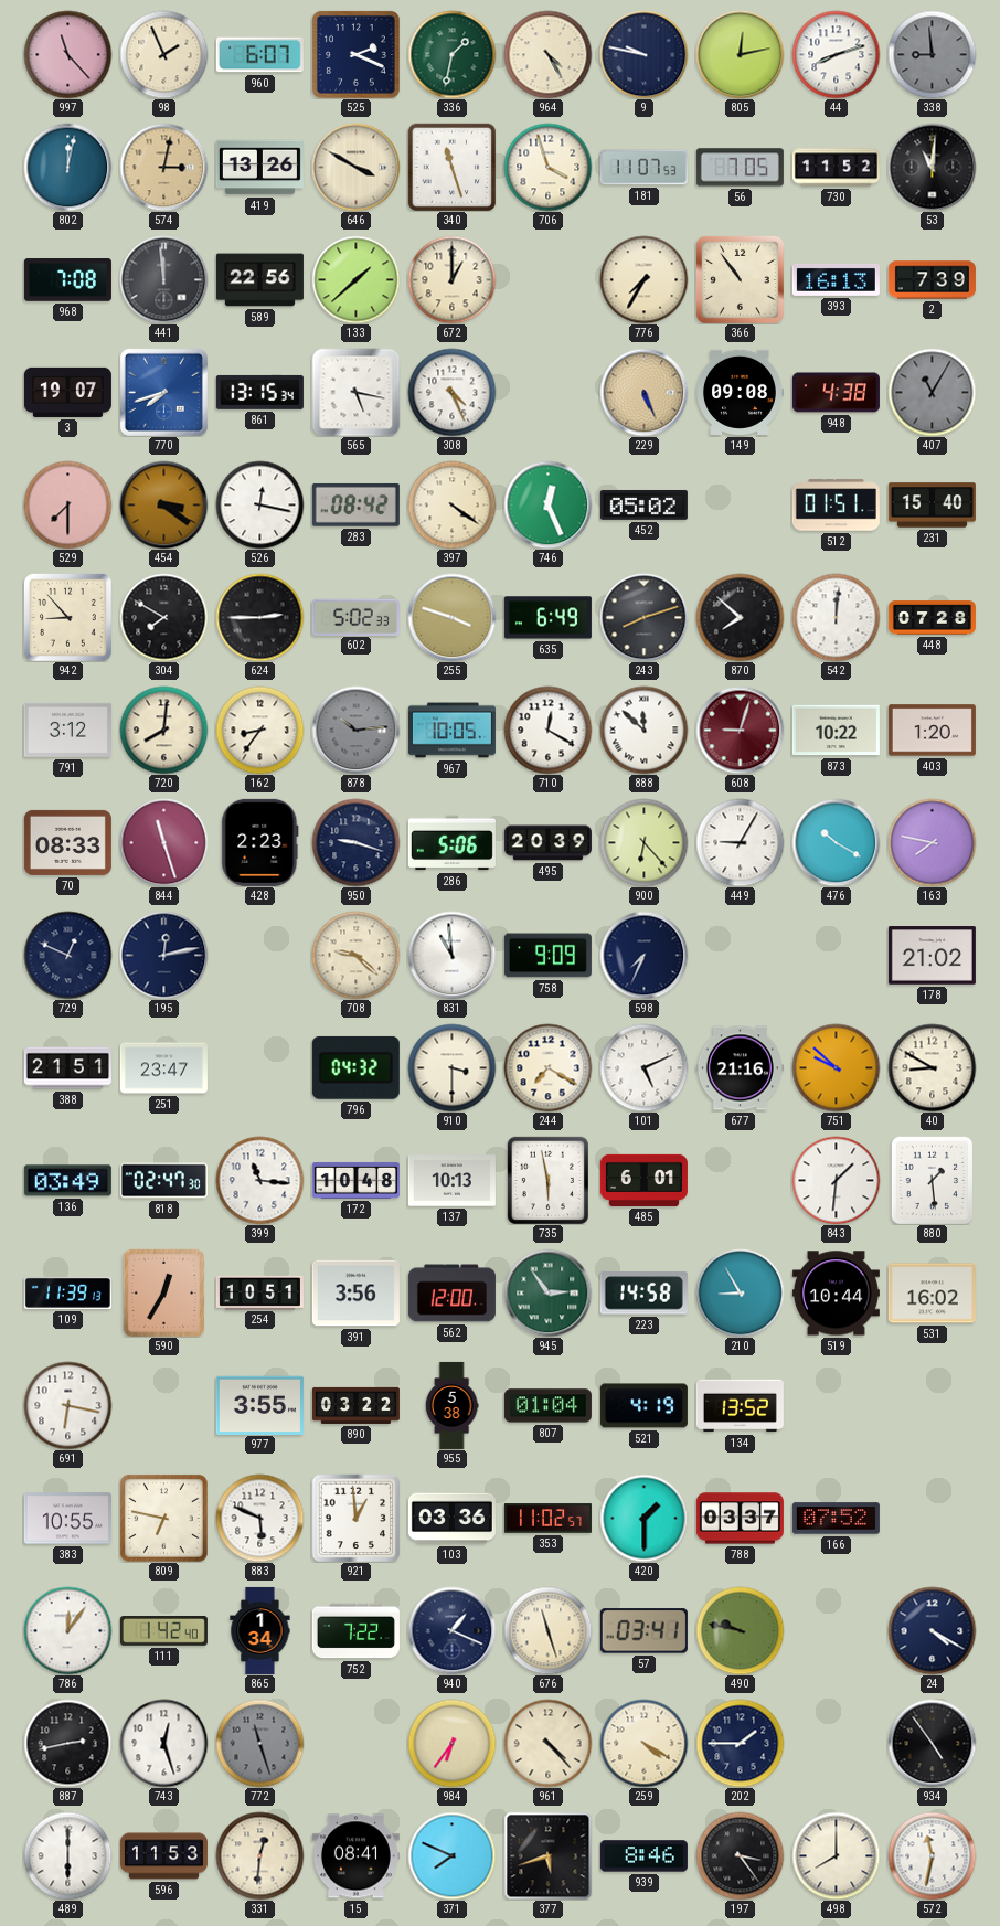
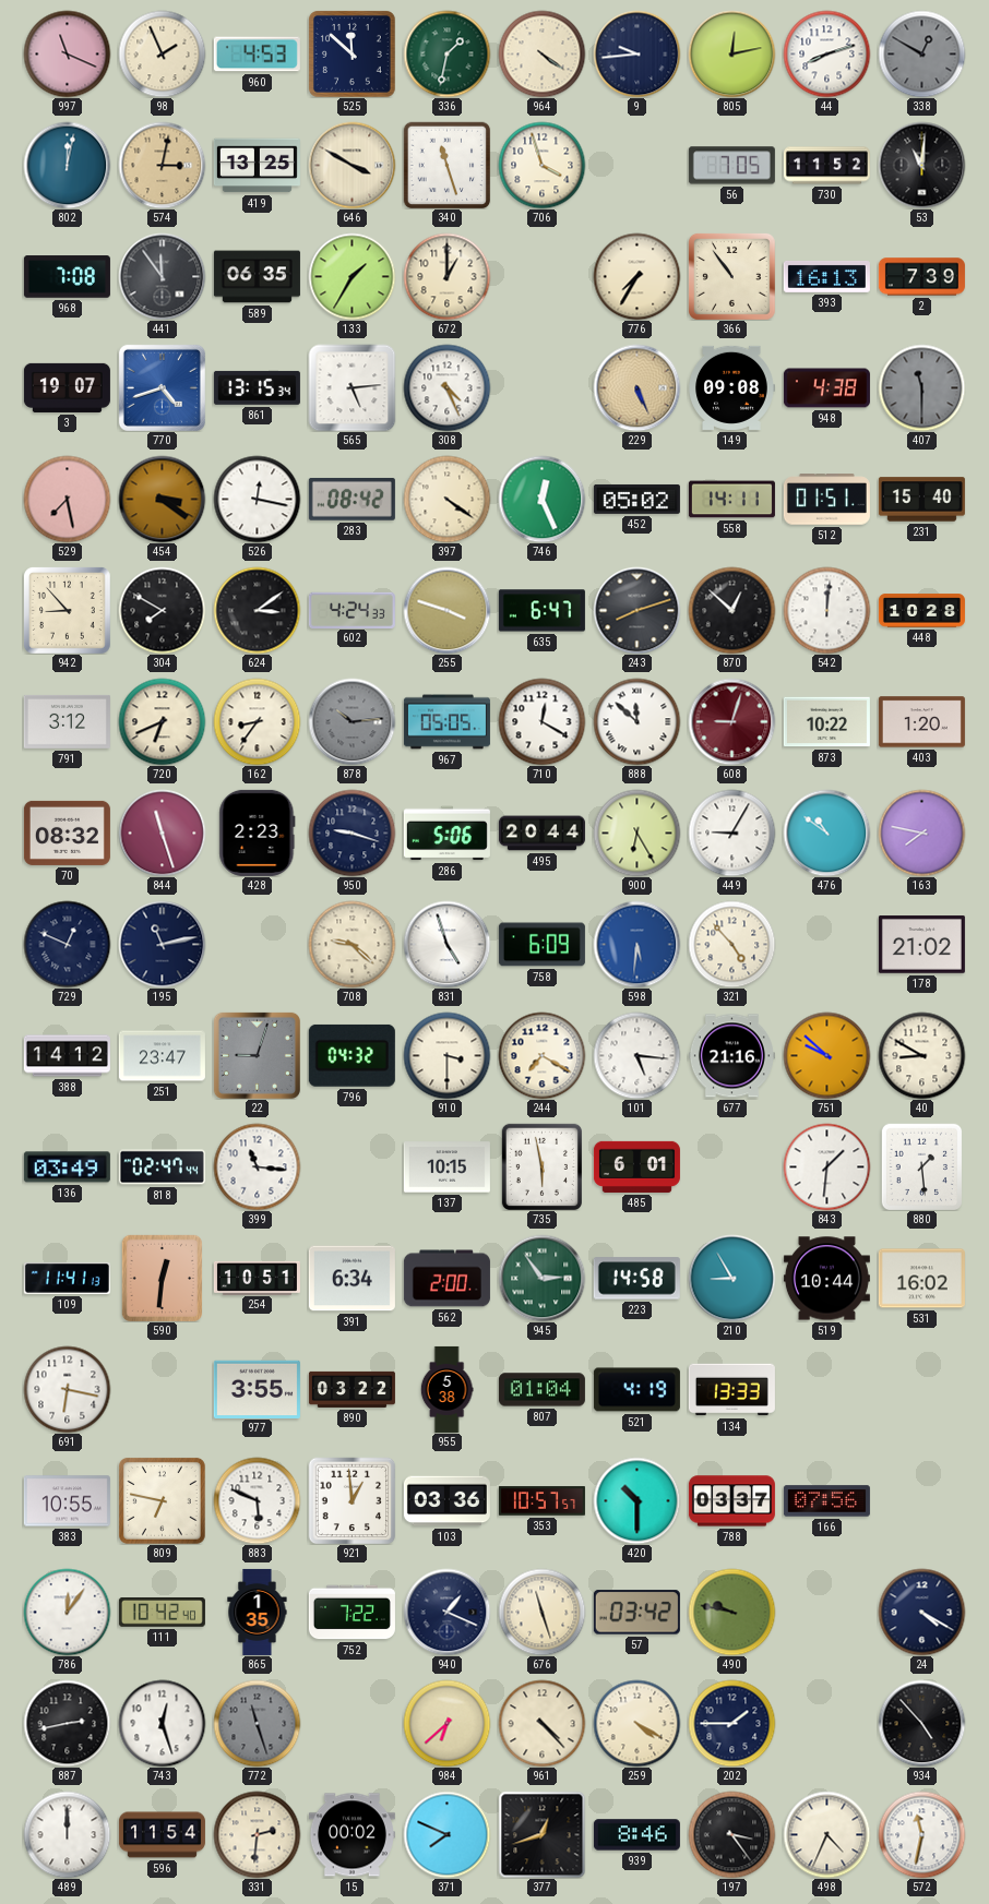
997: 11:23 -> 11:19 (67, 53)
960: 6:07 -> 4:53 (257, 55)
525: 2:19 -> 11:52 (351, 53)
964: 4:25 -> 4:21 (541, 53)
9: 9:47 -> 9:44 (636, 53)
338: 8:59 -> 12:50 (921, 53)
419: 13:26 -> 13:25 (257, 166)
181: 11:07 -> none (643, 168)
441: 11:59 -> 11:54 (162, 276)
589: 22:56 -> 06:35 (257, 277)
133: 1:38 -> 1:35 (351, 276)
770: 7:42 -> 4:42 (162, 387)
565: 5:17 -> 5:14 (351, 387)
407: 11:05 -> 11:30 (921, 387)
529: 7:30 -> 7:28 (67, 499)
558: none -> 14:11 (731, 500)
624: 2:45 -> 3:09 (257, 610)
602: 5:02 -> 4:24 (351, 610)
635: 6:49 -> 6:47 (541, 611)
870: 7:52 -> 12:52 (731, 610)
448: 07:28 -> 10:28 (921, 611)
720: 8:01 -> 6:41 (162, 721)
967: 10:05 -> 05:05 (446, 722)
70: 08:33 -> 08:32 (67, 833)
495: 20:39 -> 20:44 (541, 834)
900: 6:23 -> 6:25 (636, 833)
476: 10:20 -> 10:51 (826, 833)
195: 12:13 -> 11:13 (162, 944)
831: 10:59 -> 4:57 (446, 944)
758: 9:09 -> 6:09 (541, 945)
598: 7:34 -> 5:31 (636, 944)
598 dial: navy -> blue (636, 944)
321: none -> 4:53 (731, 944)
388: 21:51 -> 14:12 (67, 1056)
22: none -> 9:03 (257, 1055)
101: 5:11 -> 5:16 (636, 1055)
818: 02:47:30 -> 02:47:44 (162, 1167)
172: 10:48 -> none (355, 1180)
137: 10:13 -> 10:15 (446, 1167)
109: 11:39 -> 11:41 (67, 1278)
590: 12:35 -> 12:31 (162, 1278)
391: 3:56 -> 6:34 (351, 1279)
562: 12:00 -> 2:00 (446, 1279)
134: 13:52 -> 13:33 (731, 1390)
353: 11:02 -> 10:57 (541, 1501)
420: 1:30 -> 10:30 (636, 1500)
166: 07:52 -> 07:56 (826, 1501)
111: 1:42 -> 10:42 (162, 1613)
865: 1:34 -> 1:35 (258, 1612)
57: 03:41 -> 03:42 (636, 1613)
984: 6:36 -> 6:38 (446, 1723)
934: 4:54 -> 4:53 (921, 1723)
489: 6:00 -> 12:00 (67, 1834)
596: 11:53 -> 11:54 (162, 1835)
331: 12:31 -> 2:31 (257, 1834)
15: 08:41 -> 00:02 (351, 1835)
377: 5:42 -> 12:42 (541, 1834)
498: 8:00 -> 4:34 (826, 1834)
